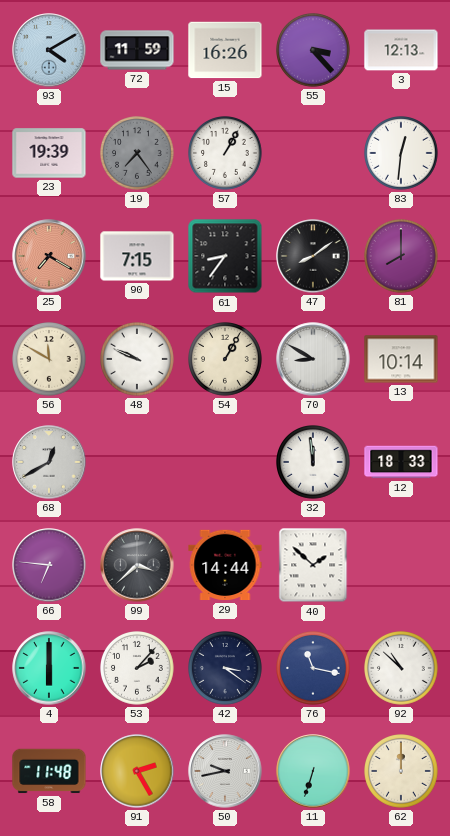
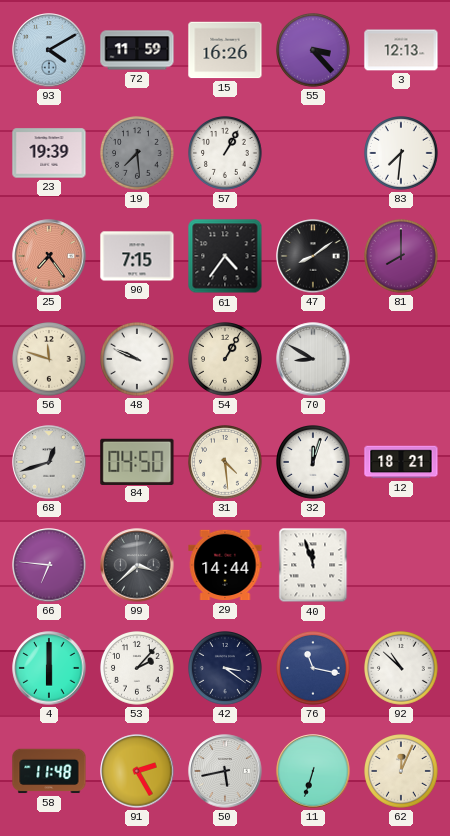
19: 7:24 -> 7:29 (138, 154)
83: 12:31 -> 7:31 (402, 154)
25: 7:20 -> 7:24 (49, 256)
61: 8:36 -> 4:36 (225, 256)
56: 11:50 -> 11:48 (50, 360)
13: 10:14 -> none (401, 359)
68: 12:40 -> 12:42 (49, 462)
84: none -> 04:50 (137, 461)
31: none -> 4:29 (226, 463)
32: 11:59 -> 12:03 (314, 463)
12: 18:33 -> 18:21 (401, 462)
40: 1:52 -> 11:57 (313, 565)
50: 9:43 -> 5:43 (225, 771)
62: 12:00 -> 12:04 (402, 772)
